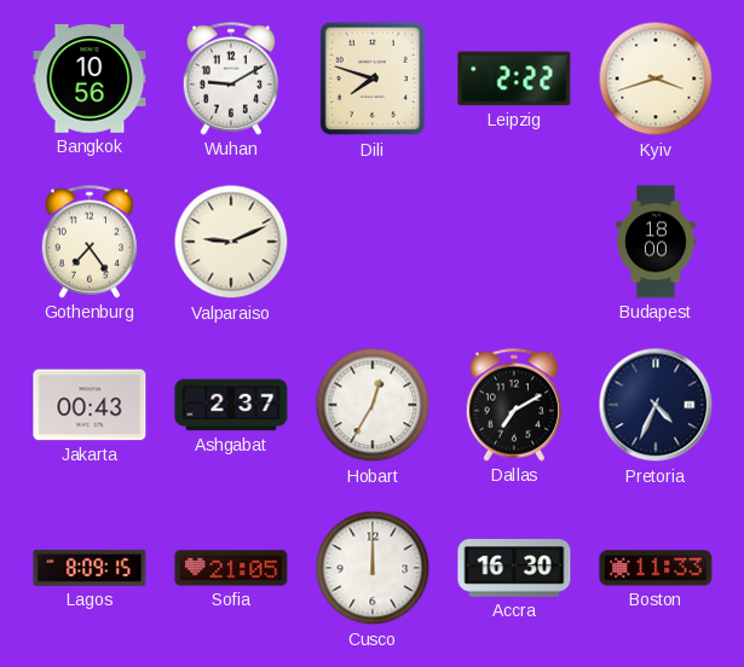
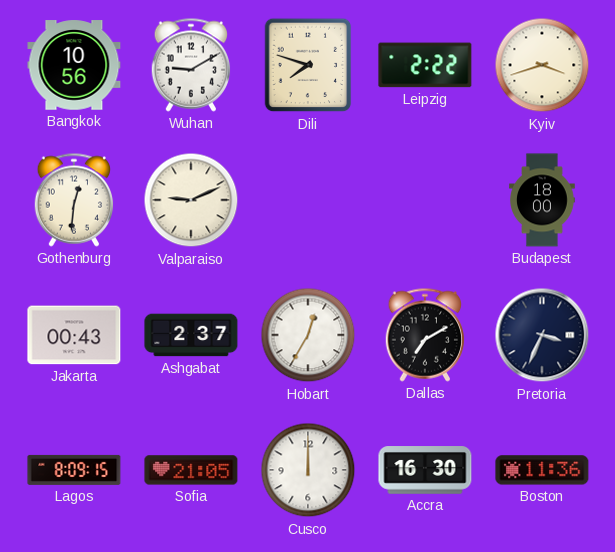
Gothenburg: 7:24 -> 12:31 (74, 200)
Pretoria: 4:34 -> 3:34 (542, 335)
Boston: 11:33 -> 11:36 (542, 470)
